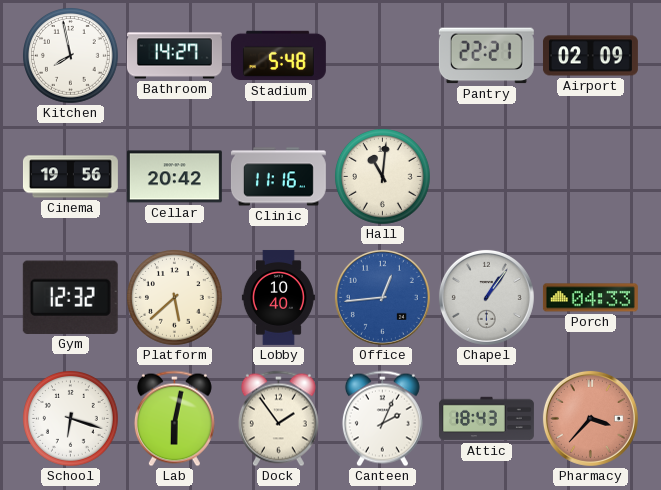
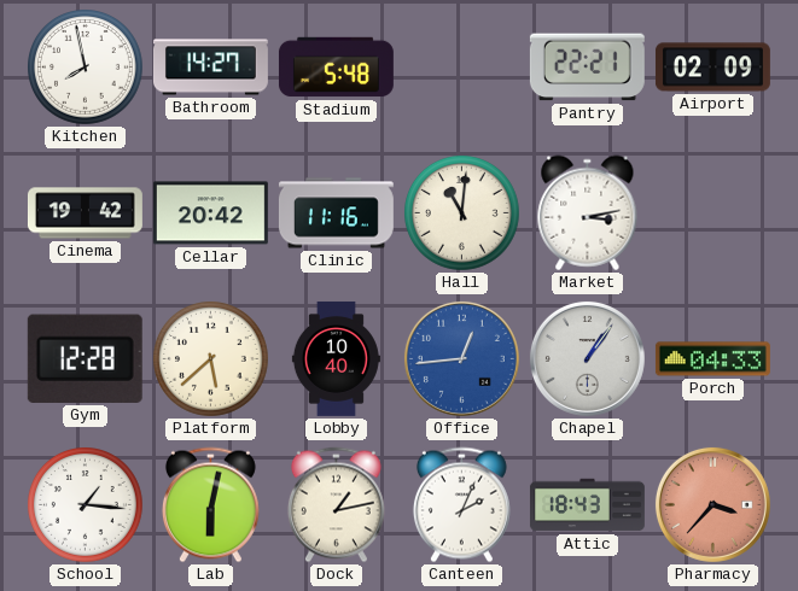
Cinema: 19:56 -> 19:42 (85, 213)
Market: none -> 3:13 (588, 213)
Gym: 12:32 -> 12:28 (85, 358)
School: 6:18 -> 1:16 (86, 505)
Dock: 1:54 -> 1:13 (336, 505)
